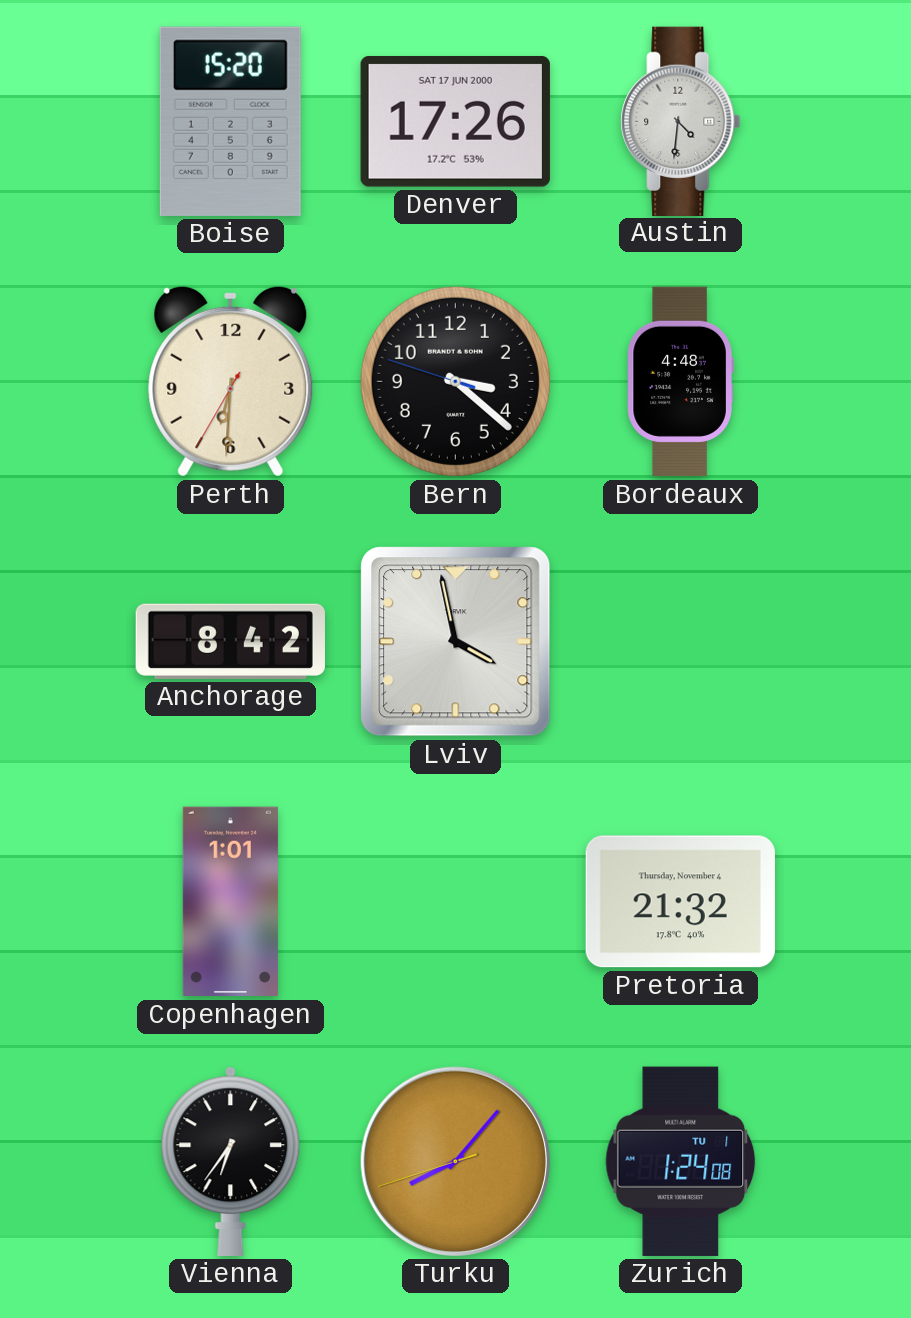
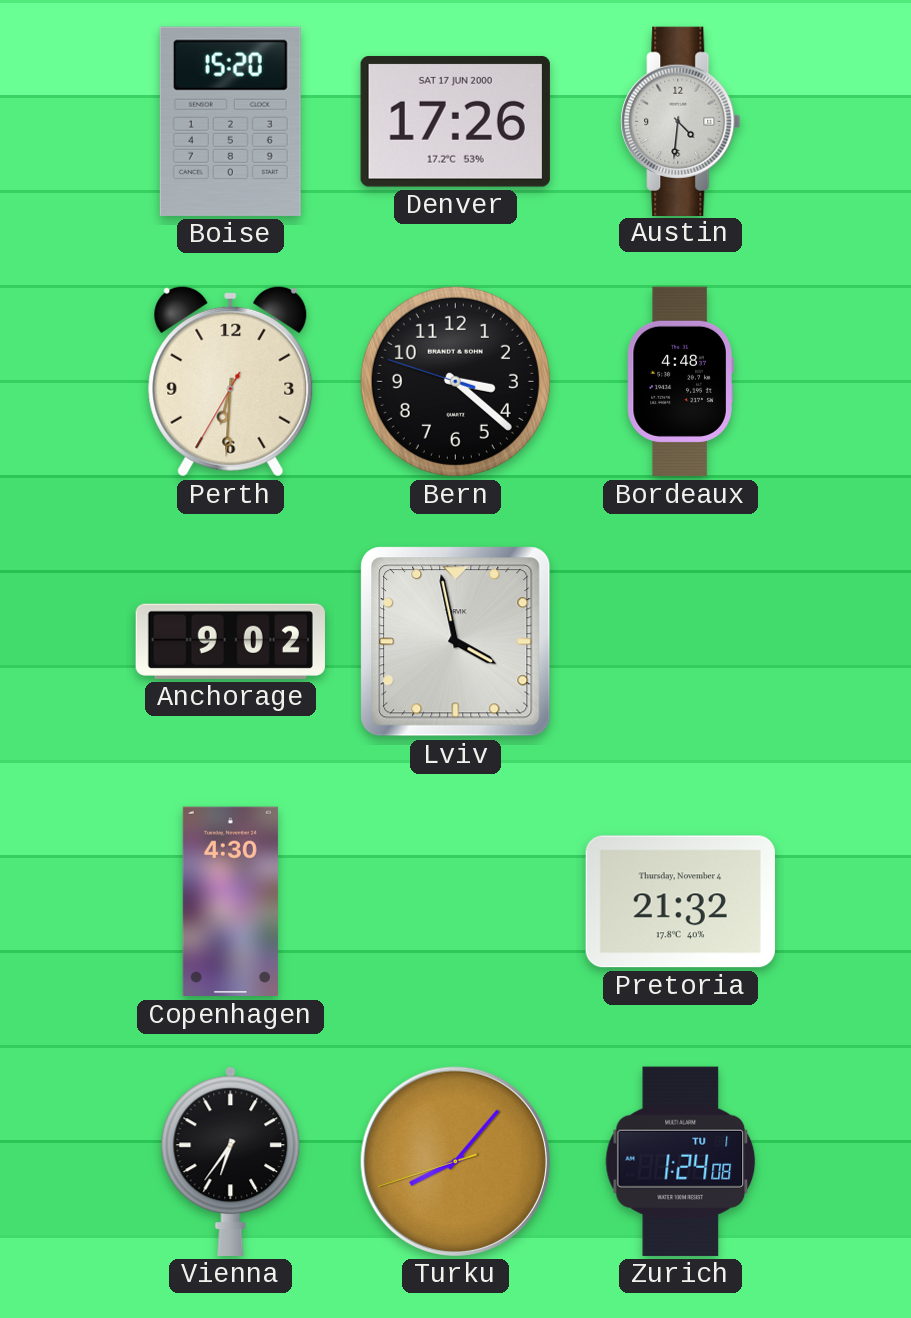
Anchorage: 8:42 -> 9:02 (230, 641)
Copenhagen: 1:01 -> 4:30 (230, 902)
